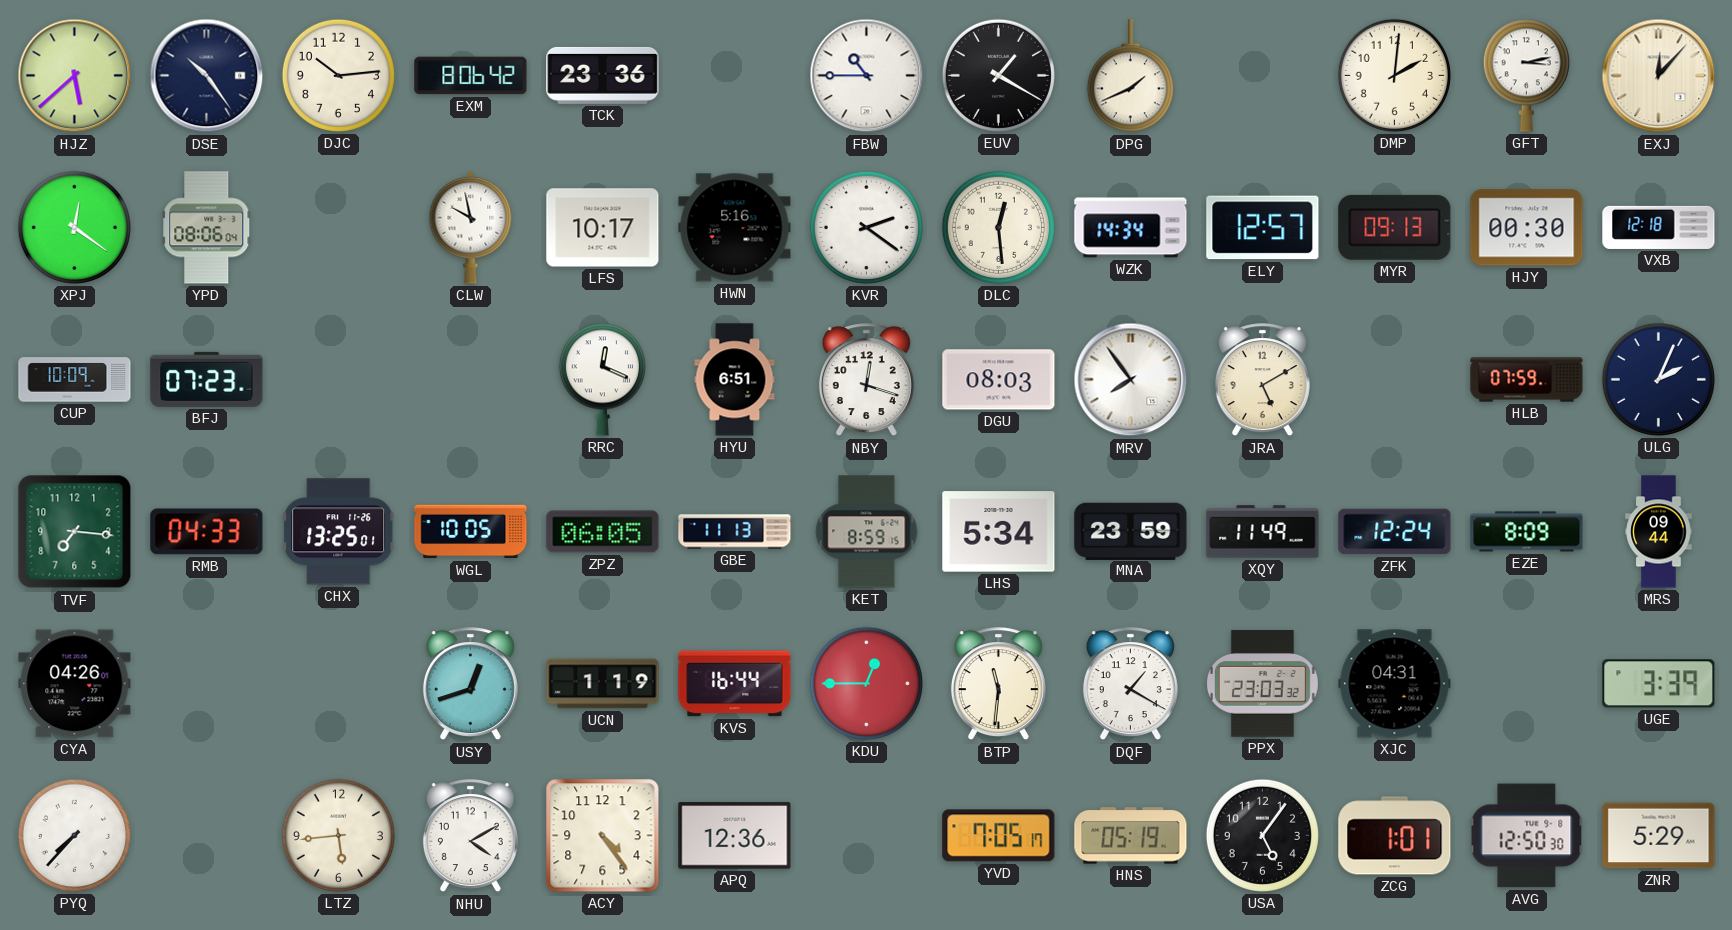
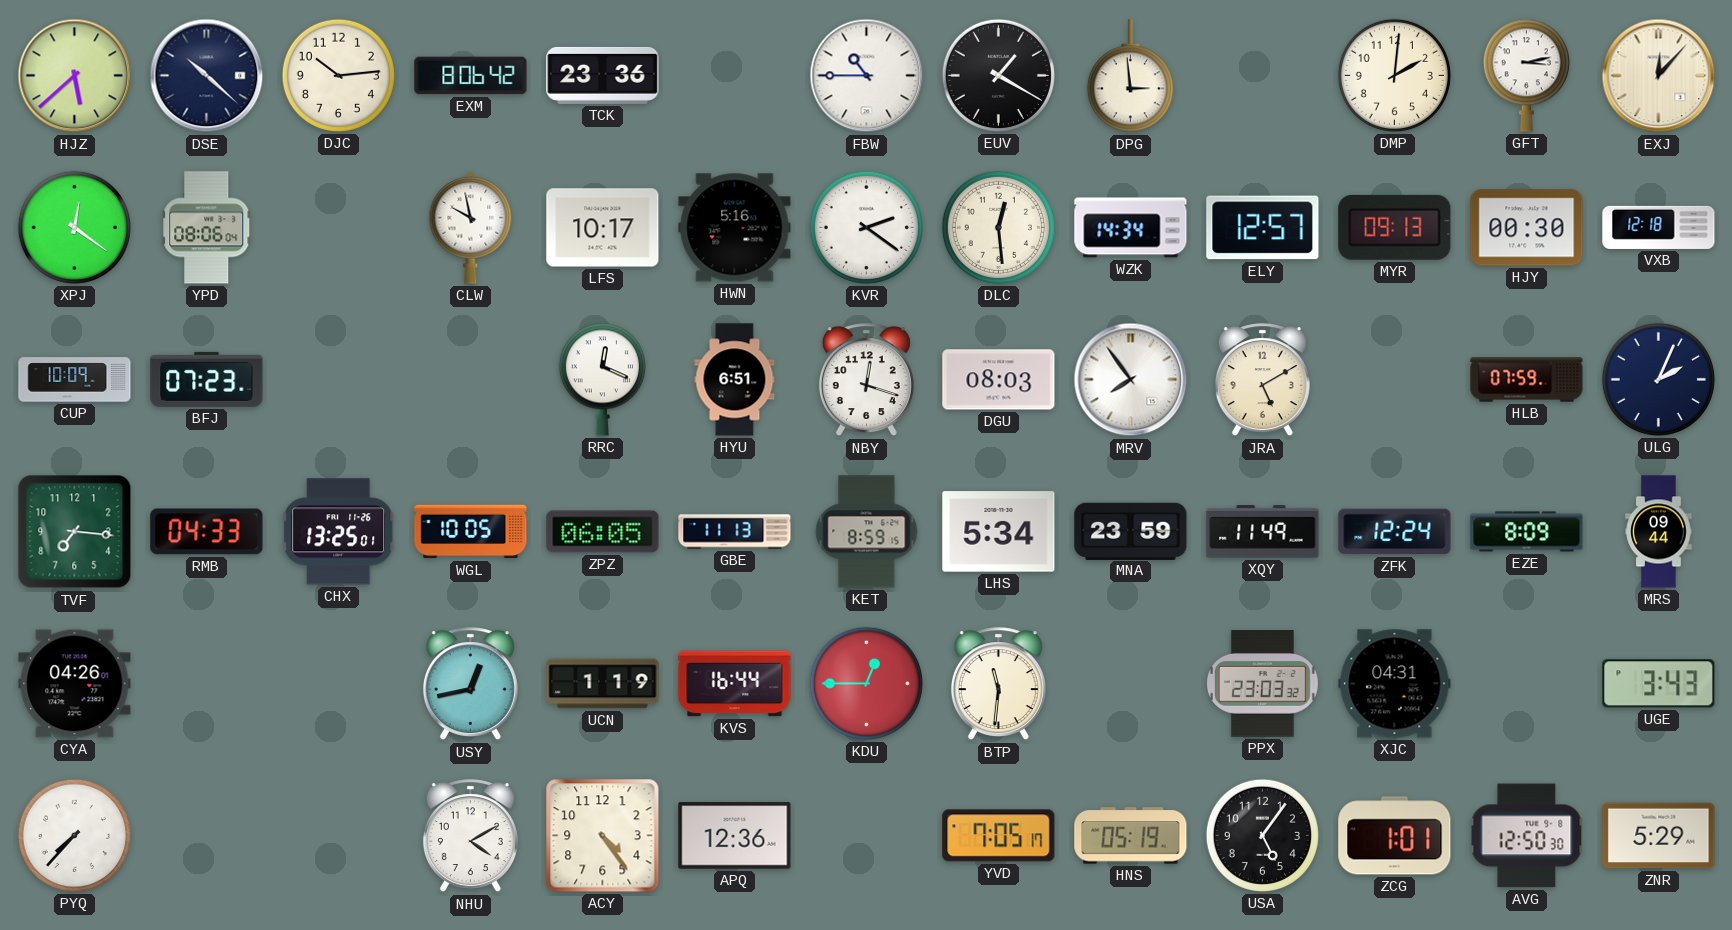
DSE: 10:24 -> 10:22 (207, 76)
DPG: 1:41 -> 2:59 (1130, 76)
USY: 12:42 -> 12:43 (470, 684)
DQF: 1:20 -> none (1130, 684)
UGE: 3:39 -> 3:43 (1659, 684)
LTZ: 5:44 -> none (338, 835)
